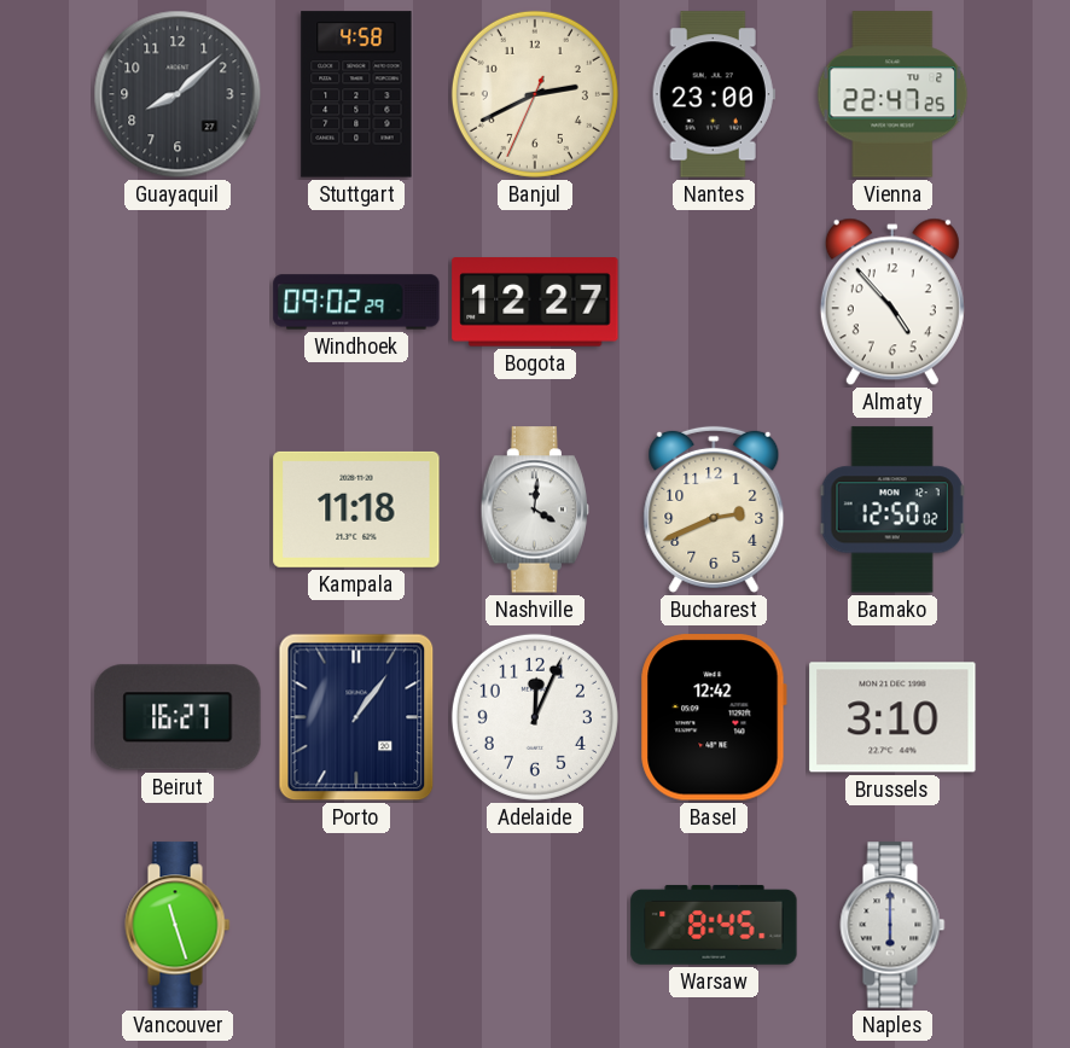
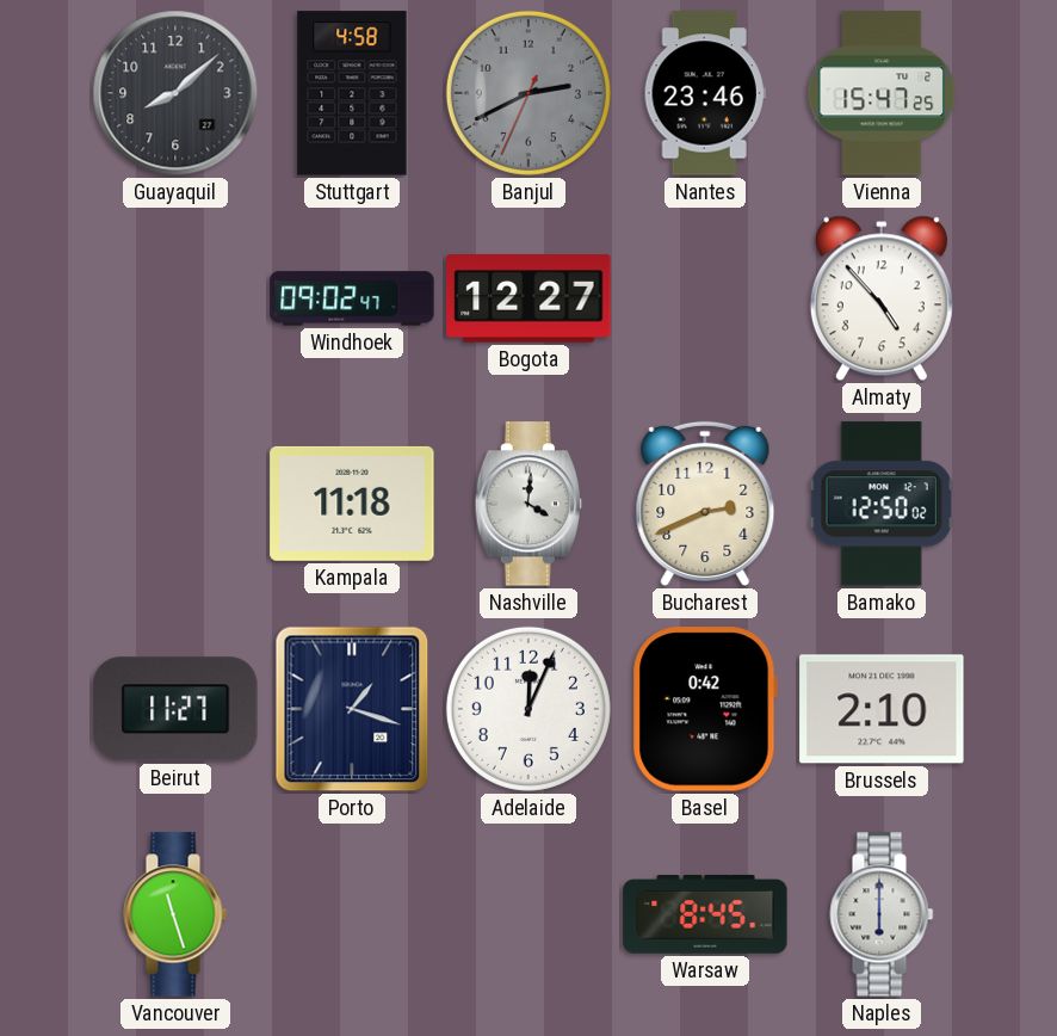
Banjul dial: cream -> grey (528, 93)
Nantes: 23:00 -> 23:46 (705, 93)
Vienna: 22:47 -> 15:47 (882, 93)
Windhoek: 09:02:29 -> 09:02:47 (352, 298)
Beirut: 16:27 -> 11:27 (175, 709)
Porto: 1:06 -> 1:18 (352, 709)
Basel: 12:42 -> 0:42 (705, 709)
Brussels: 3:10 -> 2:10 (882, 709)
